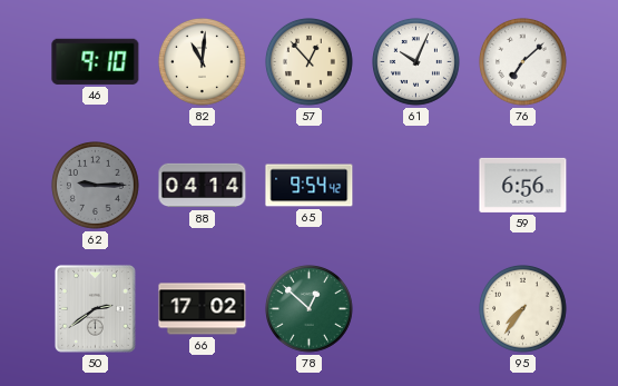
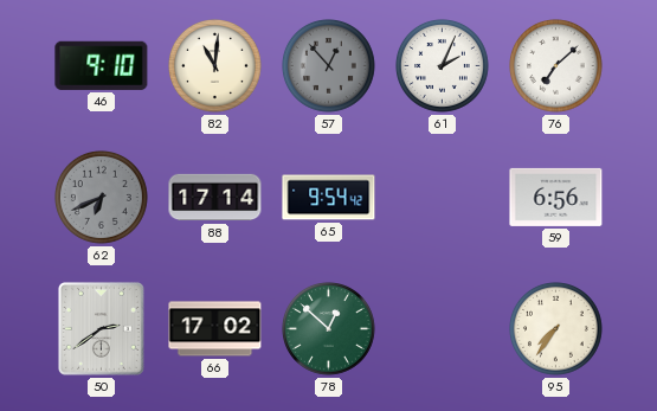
57 dial: cream -> grey (329, 66)
61: 10:04 -> 2:04 (443, 66)
62: 9:15 -> 6:41 (102, 198)
88: 04:14 -> 17:14 (215, 198)
